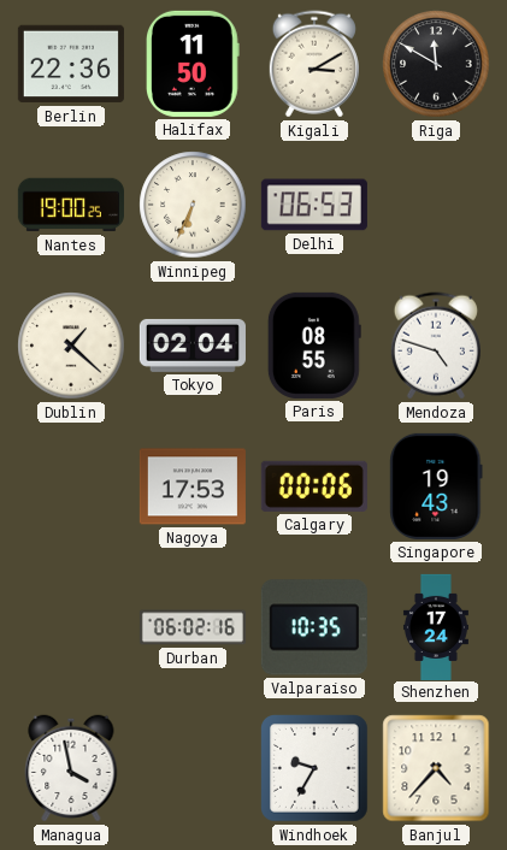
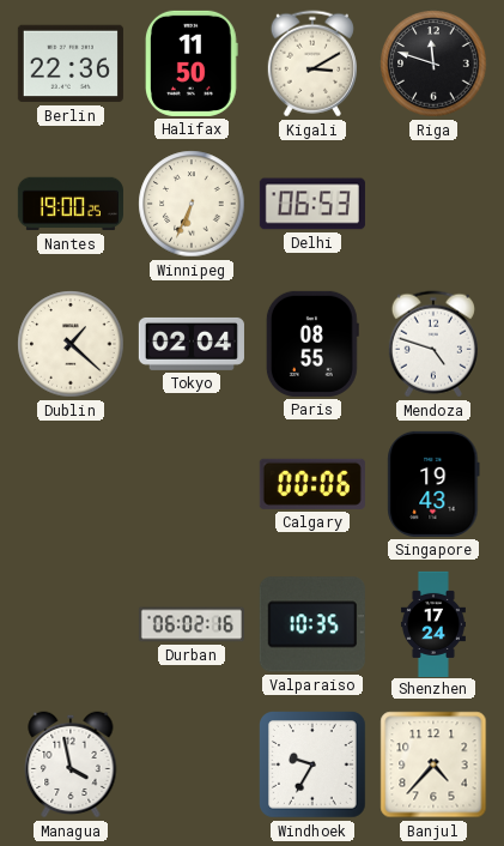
Riga: 11:50 -> 11:48 (433, 64)
Nagoya: 17:53 -> none (193, 486)
